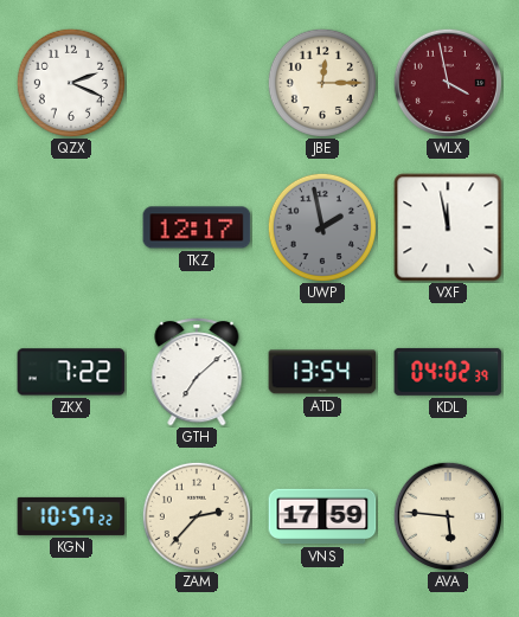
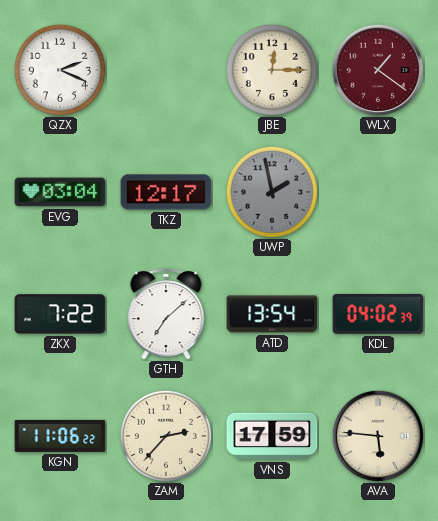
WLX: 3:58 -> 1:21 (377, 69)
EVG: none -> 03:04 (60, 192)
VXF: 11:58 -> none (448, 227)
KGN: 10:57 -> 11:06 (60, 436)
